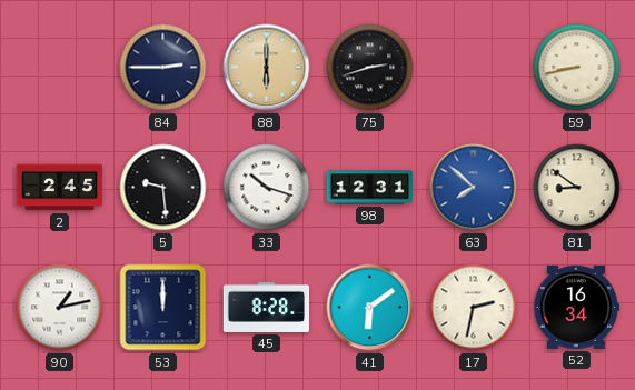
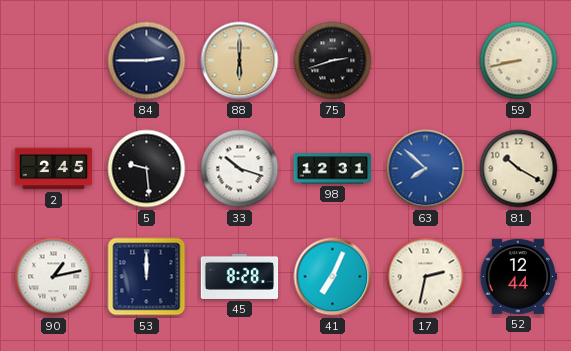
81: 8:51 -> 10:20 (519, 169)
41: 6:09 -> 7:04 (333, 277)
52: 16:34 -> 12:44 (518, 276)
